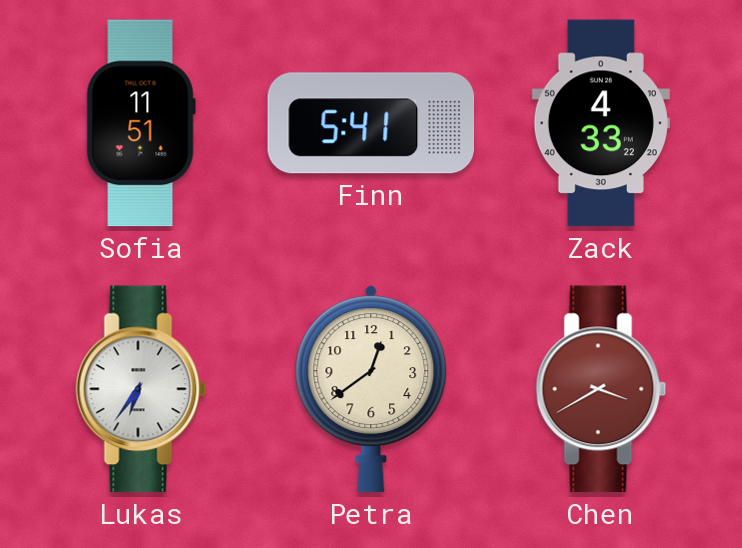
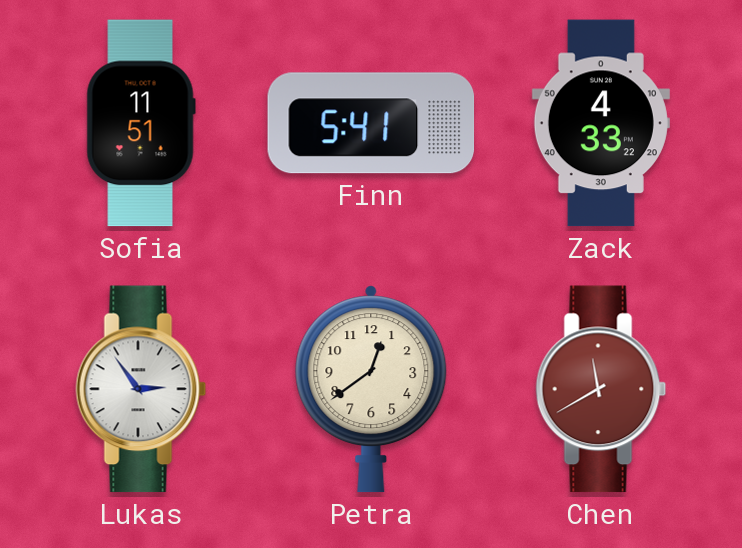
Lukas: 6:36 -> 2:54 (141, 389)
Chen: 3:40 -> 11:40 (601, 389)
